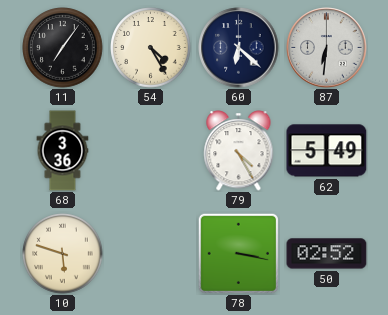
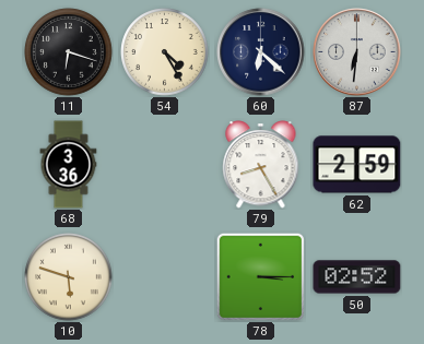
11: 7:06 -> 6:18 (69, 52)
79: 4:25 -> 8:25 (261, 165)
62: 5:49 -> 2:59 (357, 165)
78: 3:17 -> 3:15 (260, 276)
